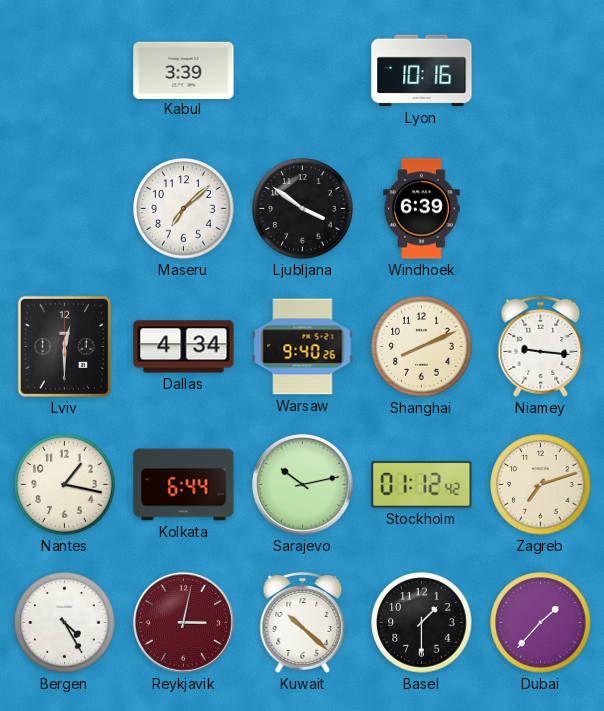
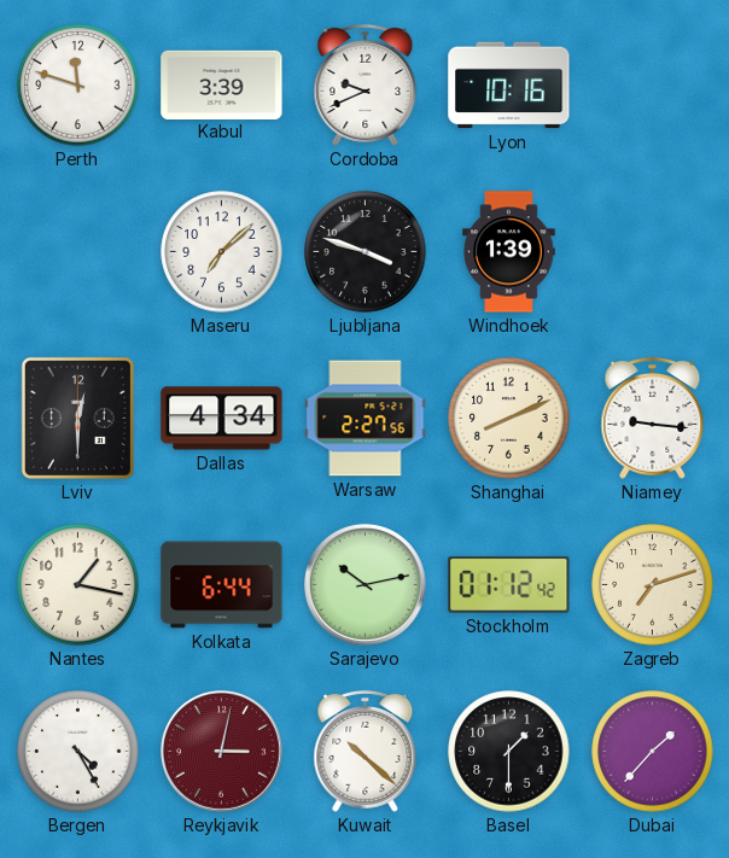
Perth: none -> 11:48 (78, 86)
Cordoba: none -> 9:41 (366, 84)
Ljubljana: 3:51 -> 3:48 (366, 252)
Windhoek: 6:39 -> 1:39 (509, 252)
Warsaw: 9:40 -> 2:27 (366, 419)
